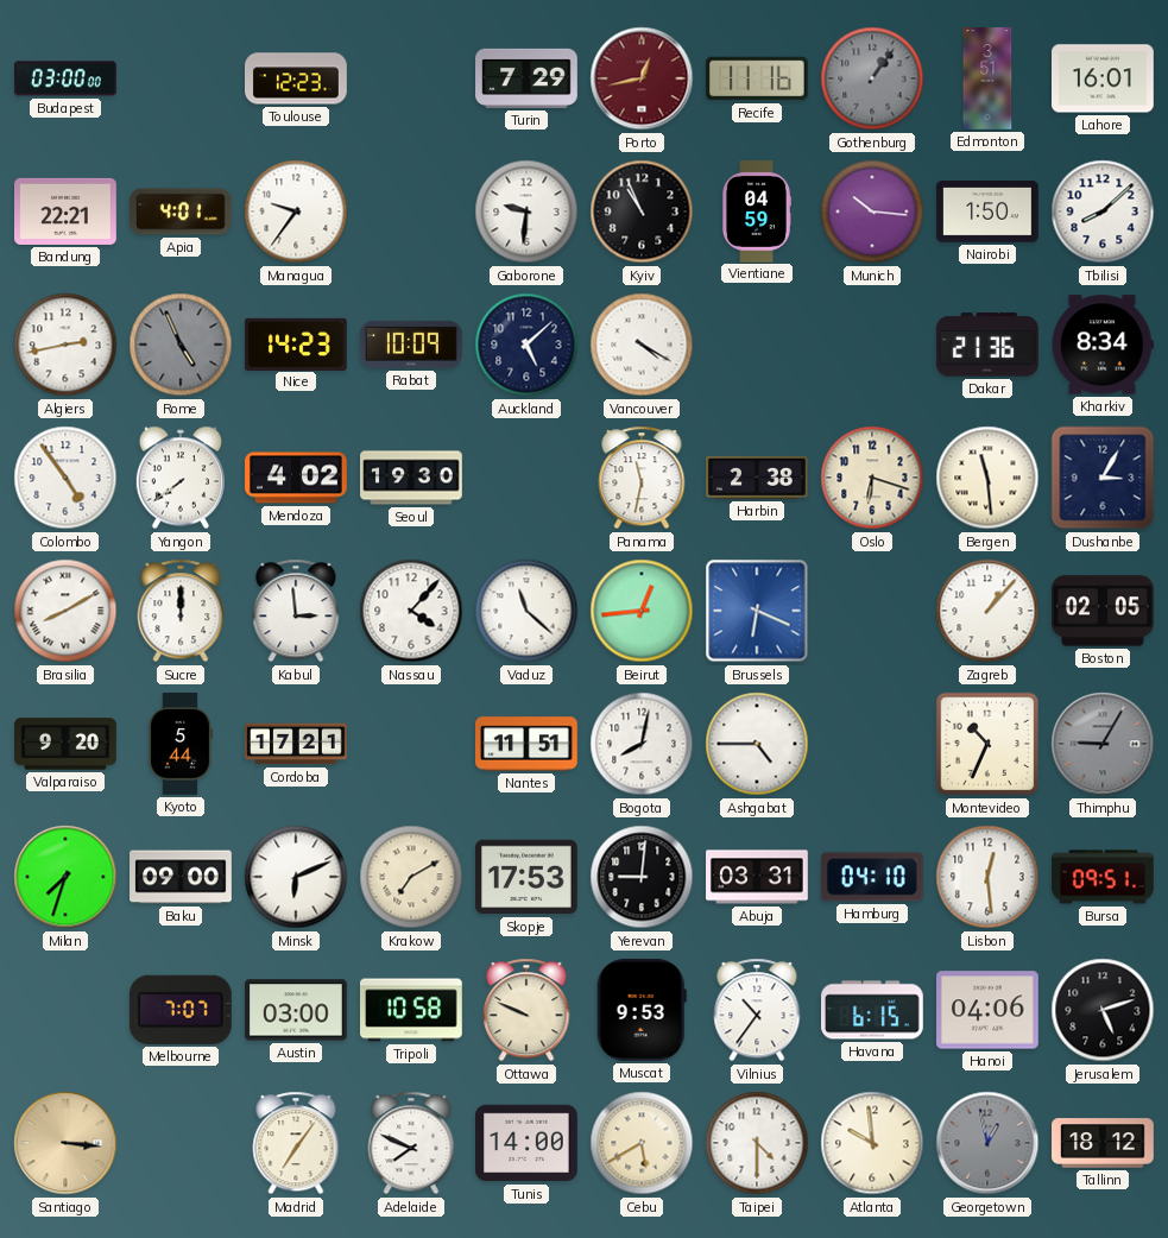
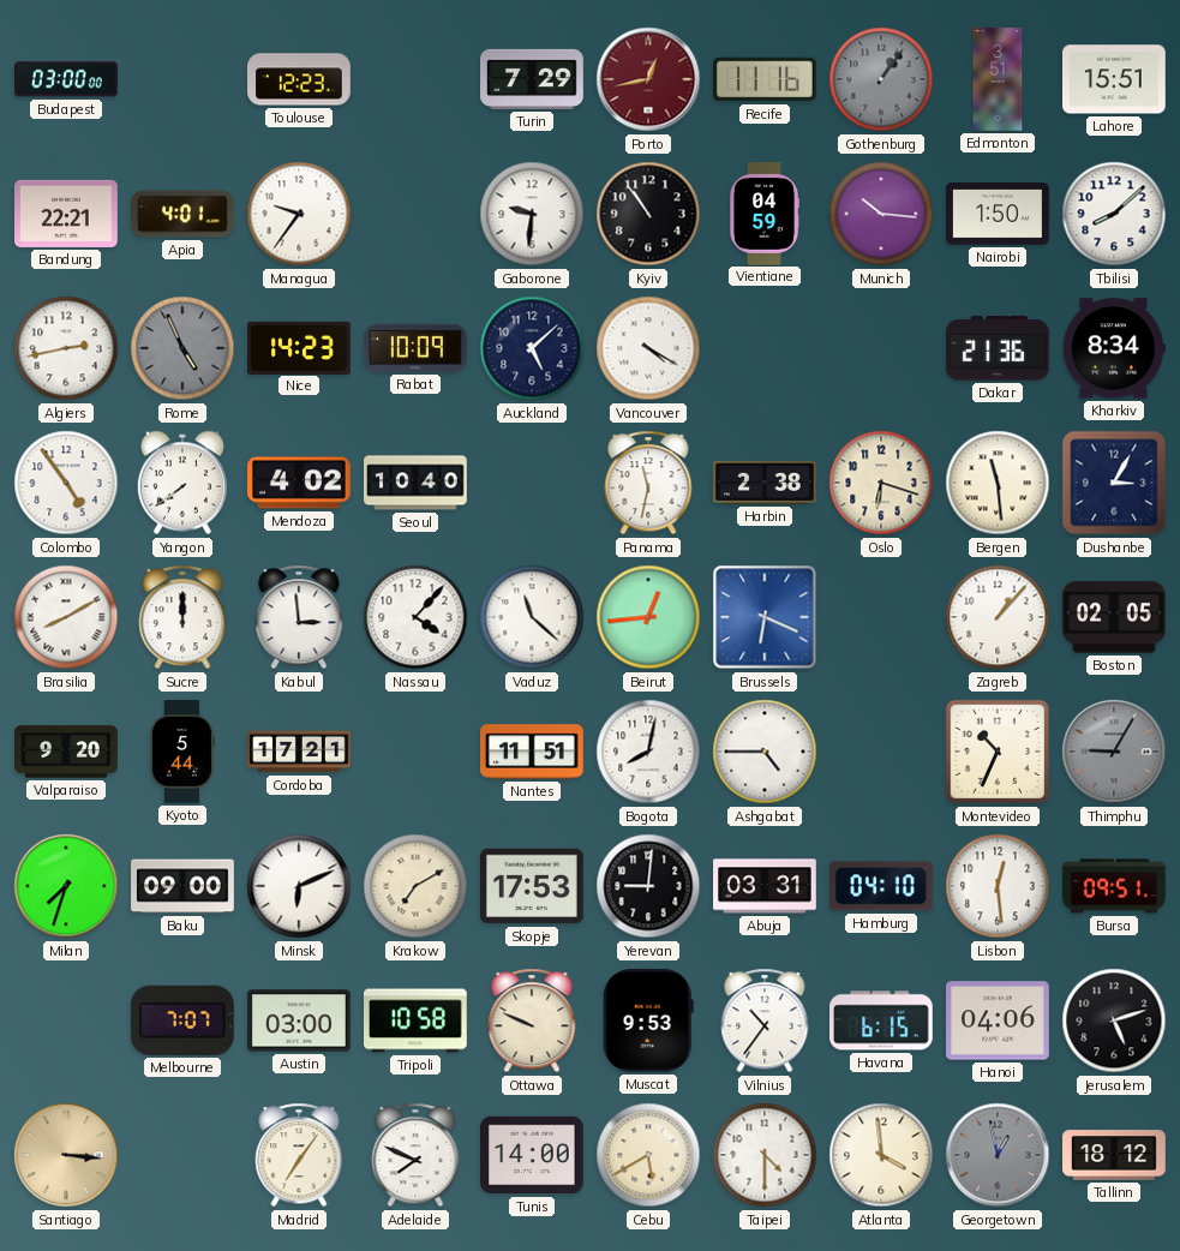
Lahore: 16:01 -> 15:51 (1115, 79)
Kyiv: 10:56 -> 10:54 (648, 214)
Seoul: 19:30 -> 10:40 (415, 483)
Atlanta: 9:59 -> 3:59 (881, 1155)
